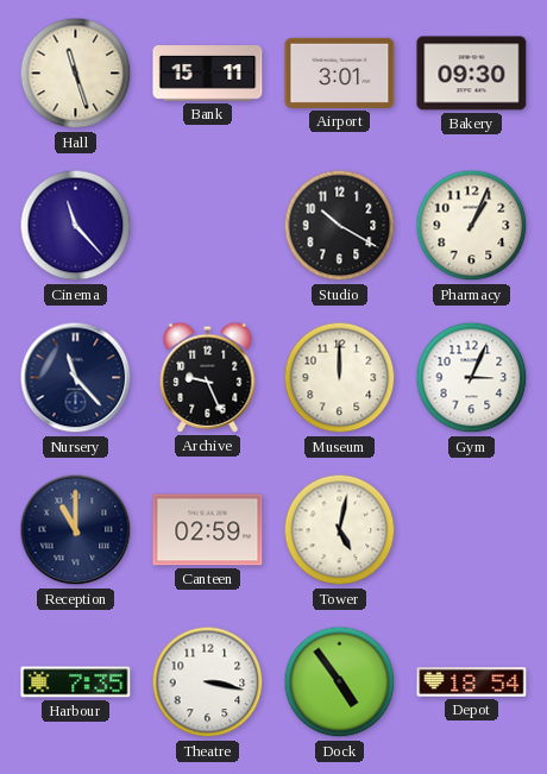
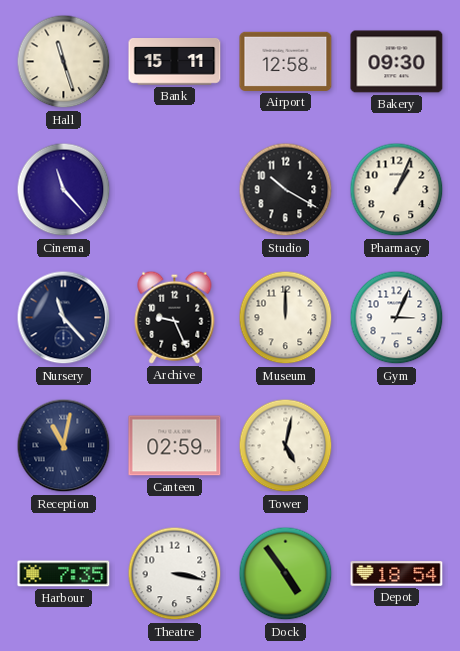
Airport: 3:01 -> 12:58 (286, 61)
Reception: 11:00 -> 11:02 (64, 446)
